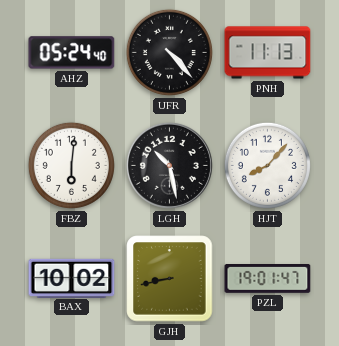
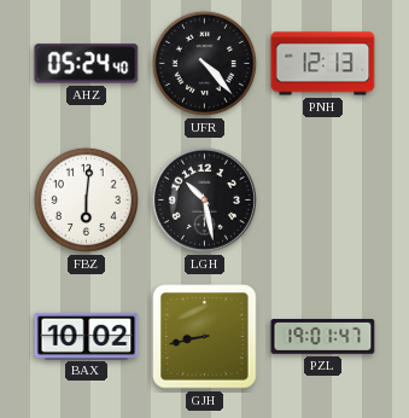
PNH: 11:13 -> 12:13 (323, 64)
HJT: 8:07 -> none (267, 165)
